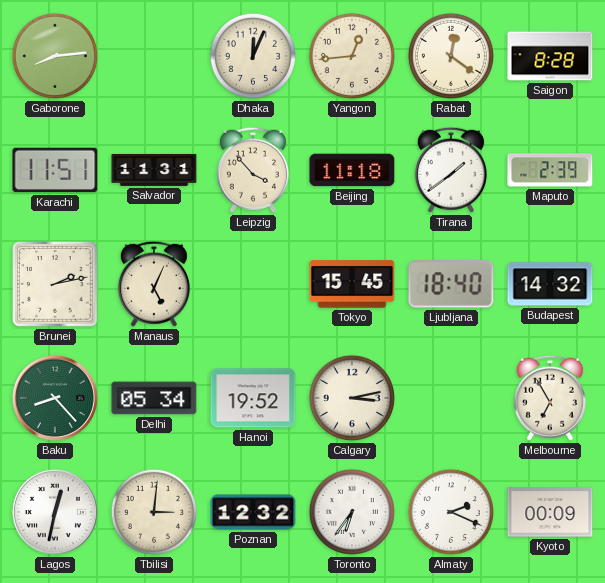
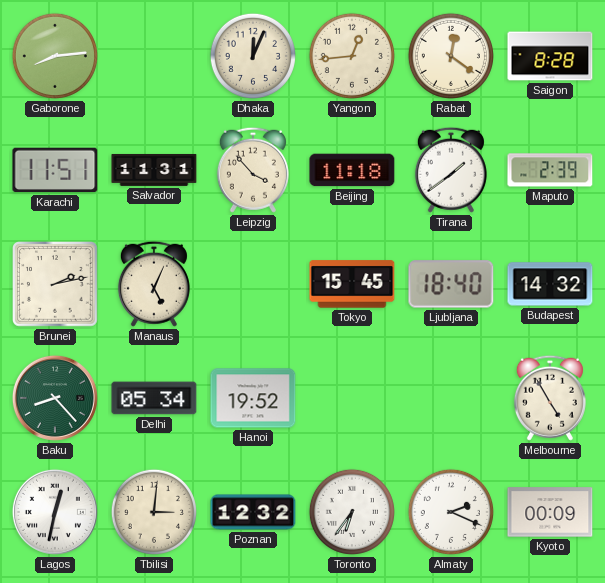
Calgary: 3:13 -> none (352, 398)
Melbourne: 6:55 -> 4:55 (550, 398)
